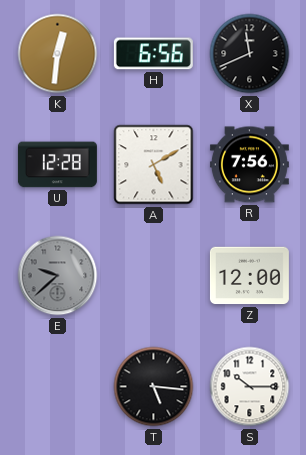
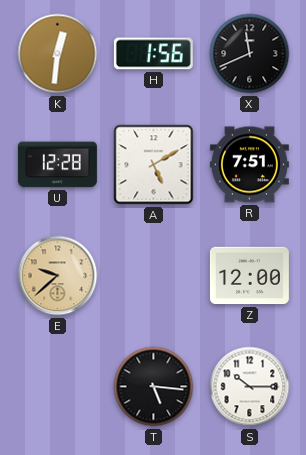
H: 6:56 -> 1:56 (153, 54)
R: 7:56 -> 7:51 (249, 165)
E dial: grey -> champagne (58, 276)
